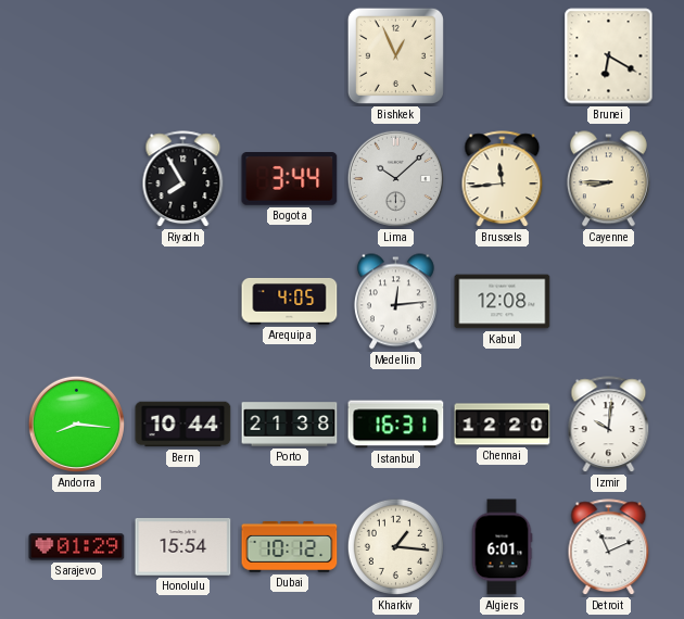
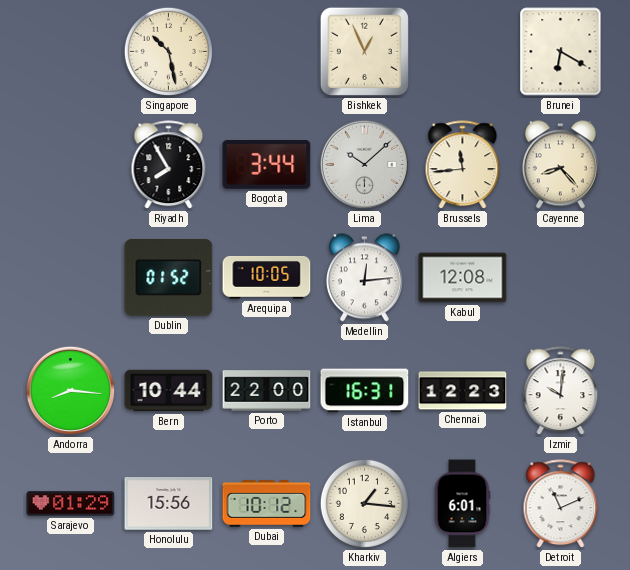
Singapore: none -> 10:28 (168, 51)
Cayenne: 8:45 -> 8:23 (560, 165)
Dublin: none -> 01:52 (169, 278)
Arequipa: 4:05 -> 10:05 (267, 278)
Porto: 21:38 -> 22:00 (267, 391)
Chennai: 12:20 -> 12:23 (463, 391)
Honolulu: 15:54 -> 15:56 (169, 504)
